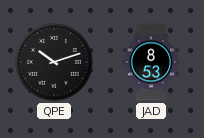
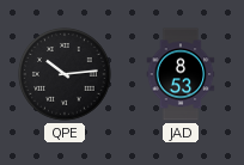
QPE: 10:12 -> 10:14 (65, 74)
